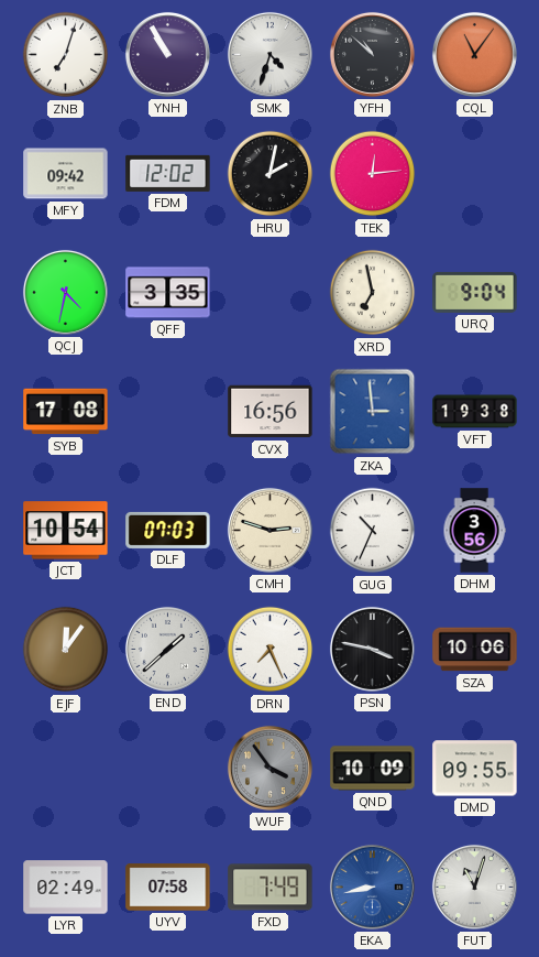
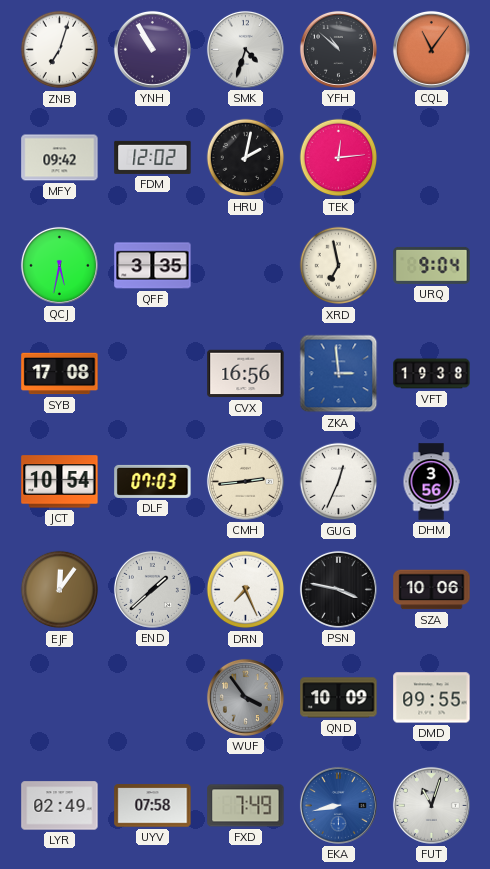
QCJ: 4:32 -> 5:32 (59, 265)
CMH: 2:48 -> 2:44 (245, 481)
GUG: 10:34 -> 12:34 (339, 482)
